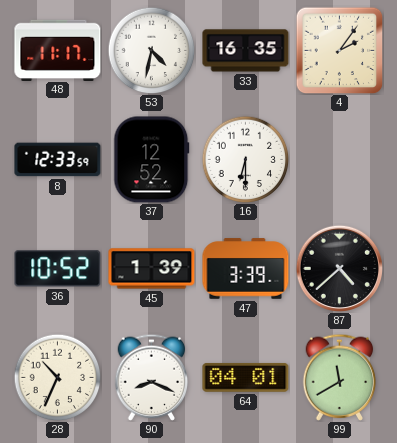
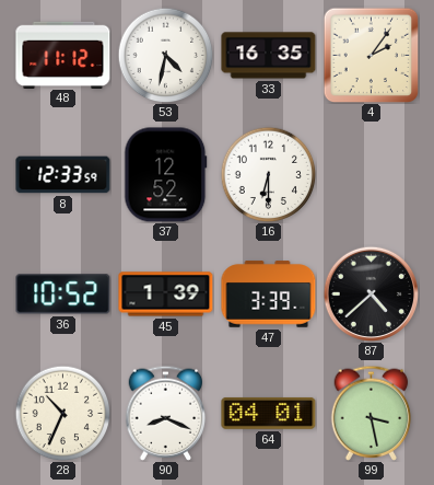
48: 11:17 -> 11:12 (63, 55)
99: 11:40 -> 3:28 (372, 413)
